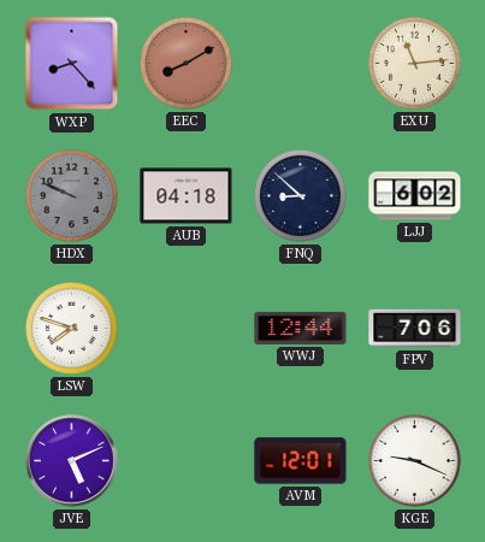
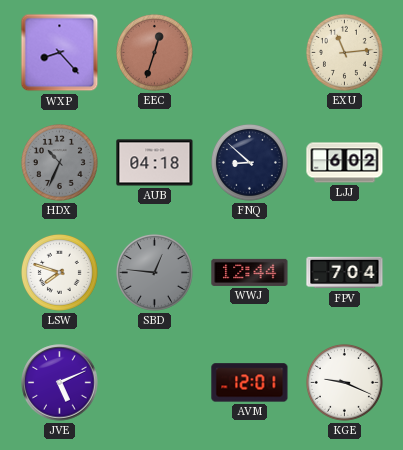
EEC: 8:10 -> 12:33 (154, 52)
HDX: 9:49 -> 10:34 (59, 162)
SBD: none -> 12:46 (154, 272)
FPV: 7:06 -> 7:04 (345, 273)
